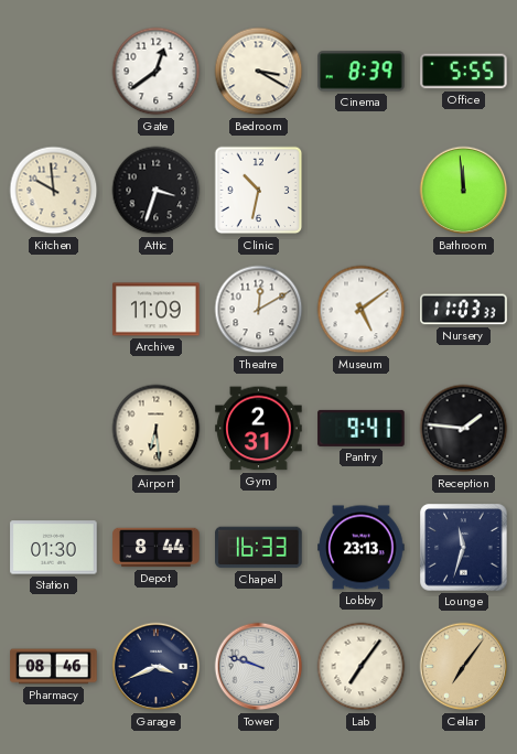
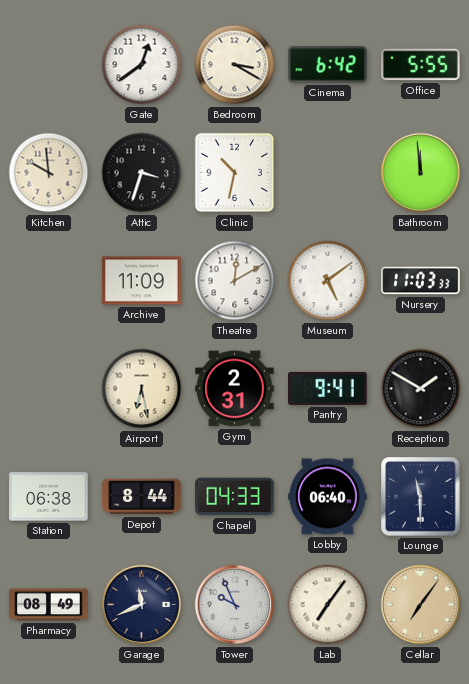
Cinema: 8:39 -> 6:42 (328, 65)
Airport: 6:29 -> 6:28 (142, 389)
Reception: 1:46 -> 1:50 (421, 389)
Station: 01:30 -> 06:38 (49, 497)
Chapel: 16:33 -> 04:33 (235, 497)
Lobby: 23:13 -> 06:40 (328, 497)
Lounge: 11:33 -> 11:30 (421, 497)
Pharmacy: 08:46 -> 08:49 (49, 605)
Garage: 3:41 -> 11:41 (142, 605)
Tower: 9:48 -> 9:56 (235, 605)
